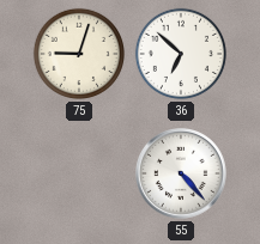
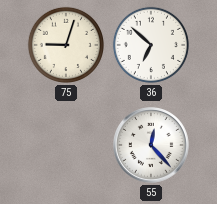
55: 4:23 -> 12:23 (152, 146)
